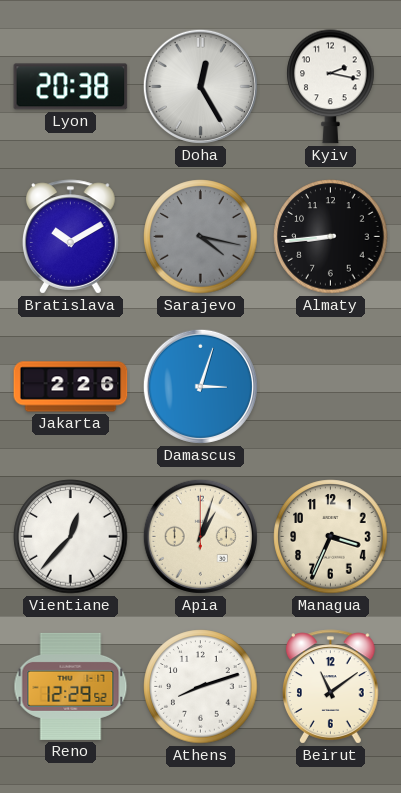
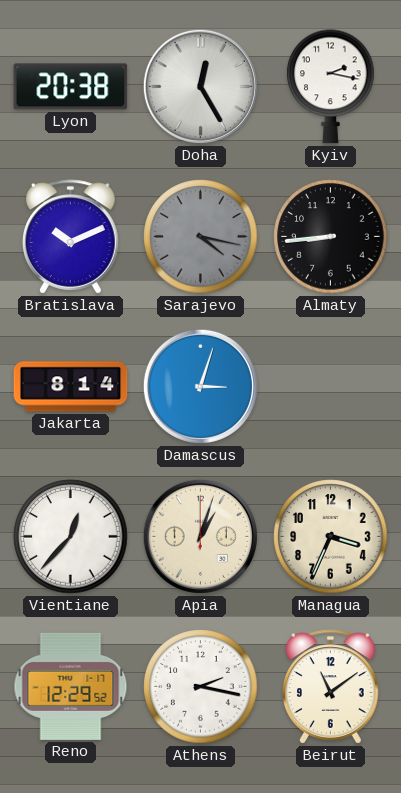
Bratislava: 10:10 -> 10:11 (71, 237)
Jakarta: 2:26 -> 8:14 (71, 387)
Athens: 8:12 -> 2:17 (201, 687)
